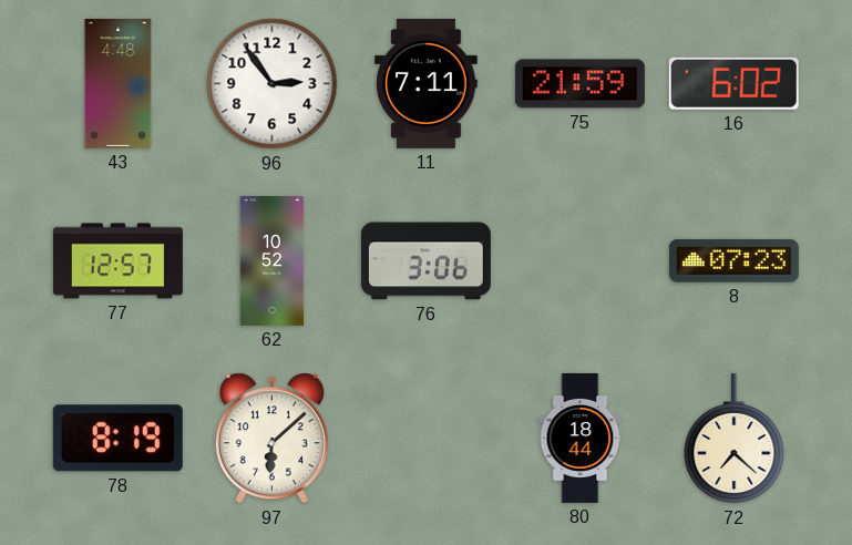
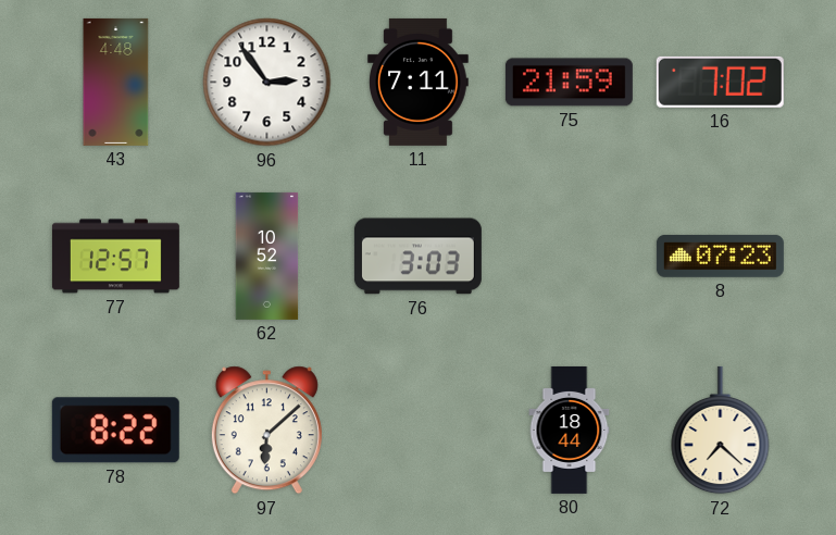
16: 6:02 -> 7:02 (720, 82)
76: 3:06 -> 3:03 (417, 257)
78: 8:19 -> 8:22 (115, 431)
